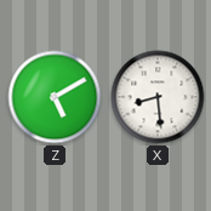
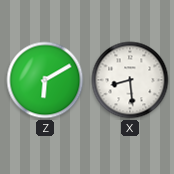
Z: 5:10 -> 6:10 (45, 80)
